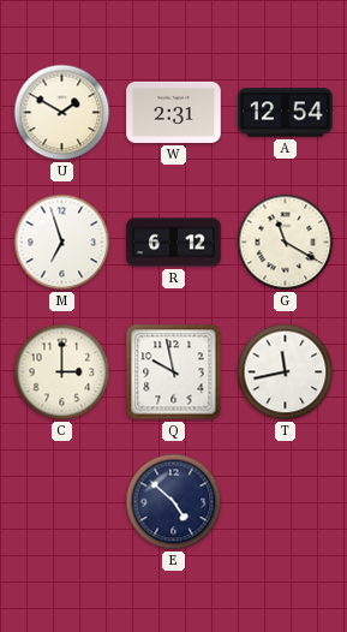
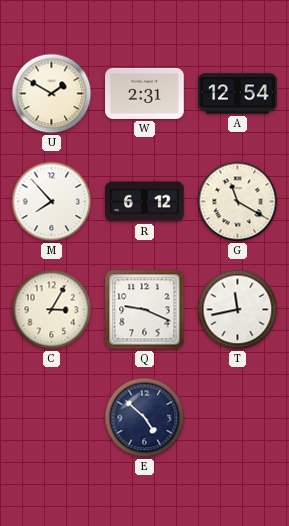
M: 6:57 -> 7:53 (52, 202)
C: 3:00 -> 3:05 (52, 310)
Q: 9:58 -> 9:19 (145, 310)
